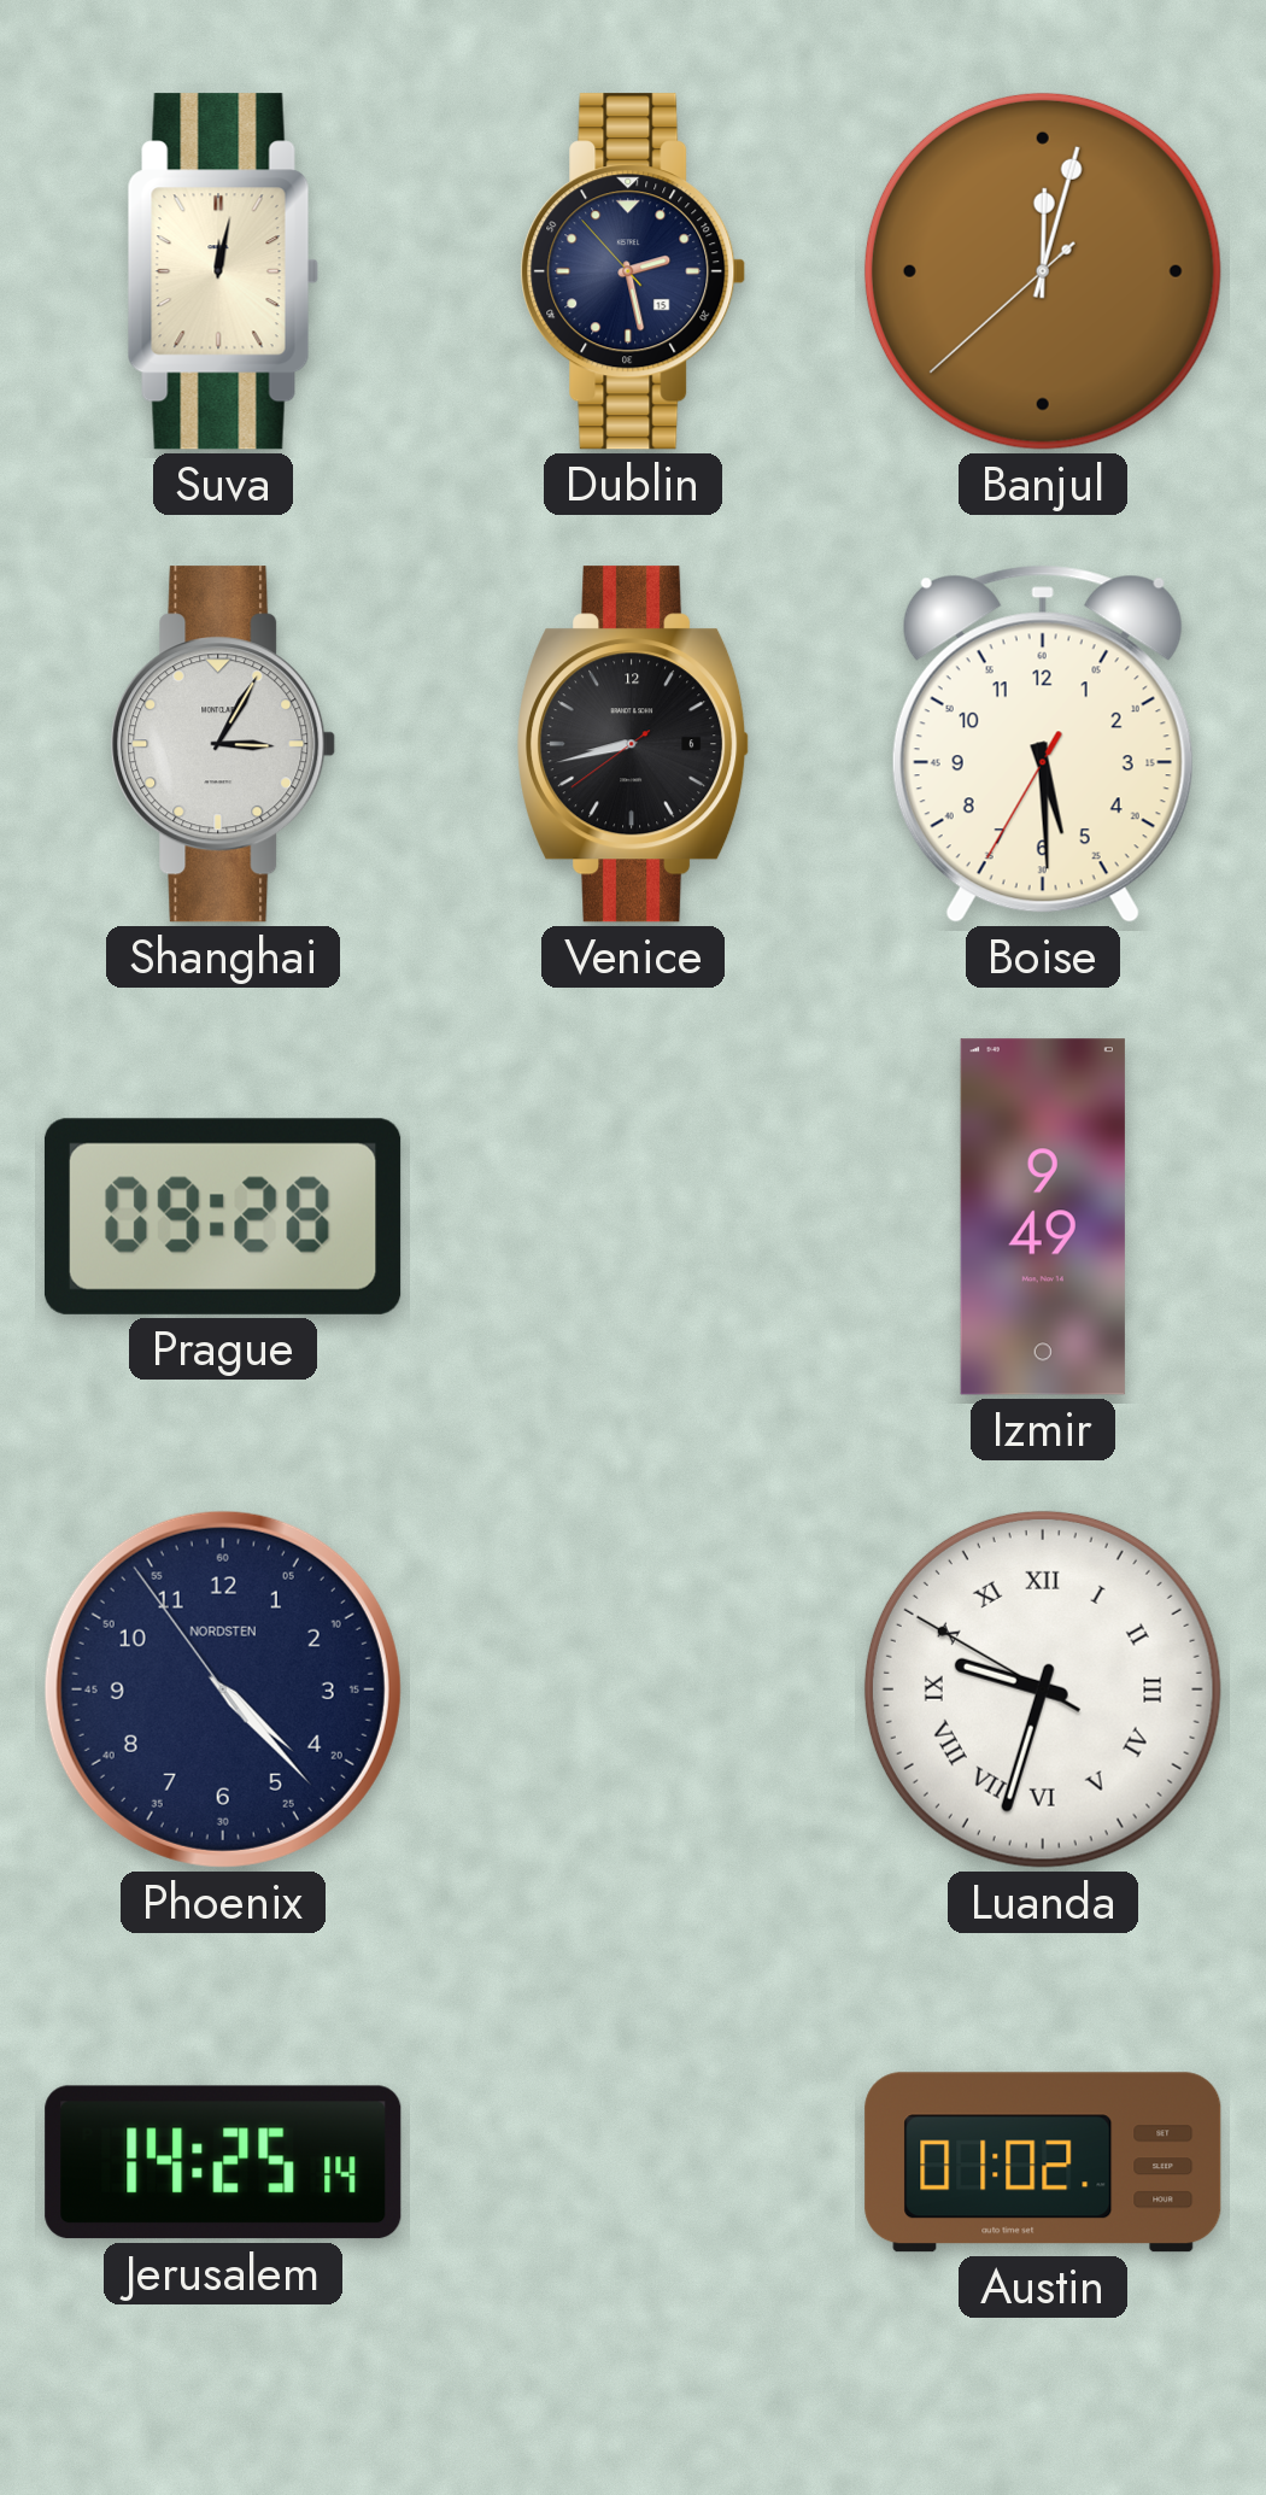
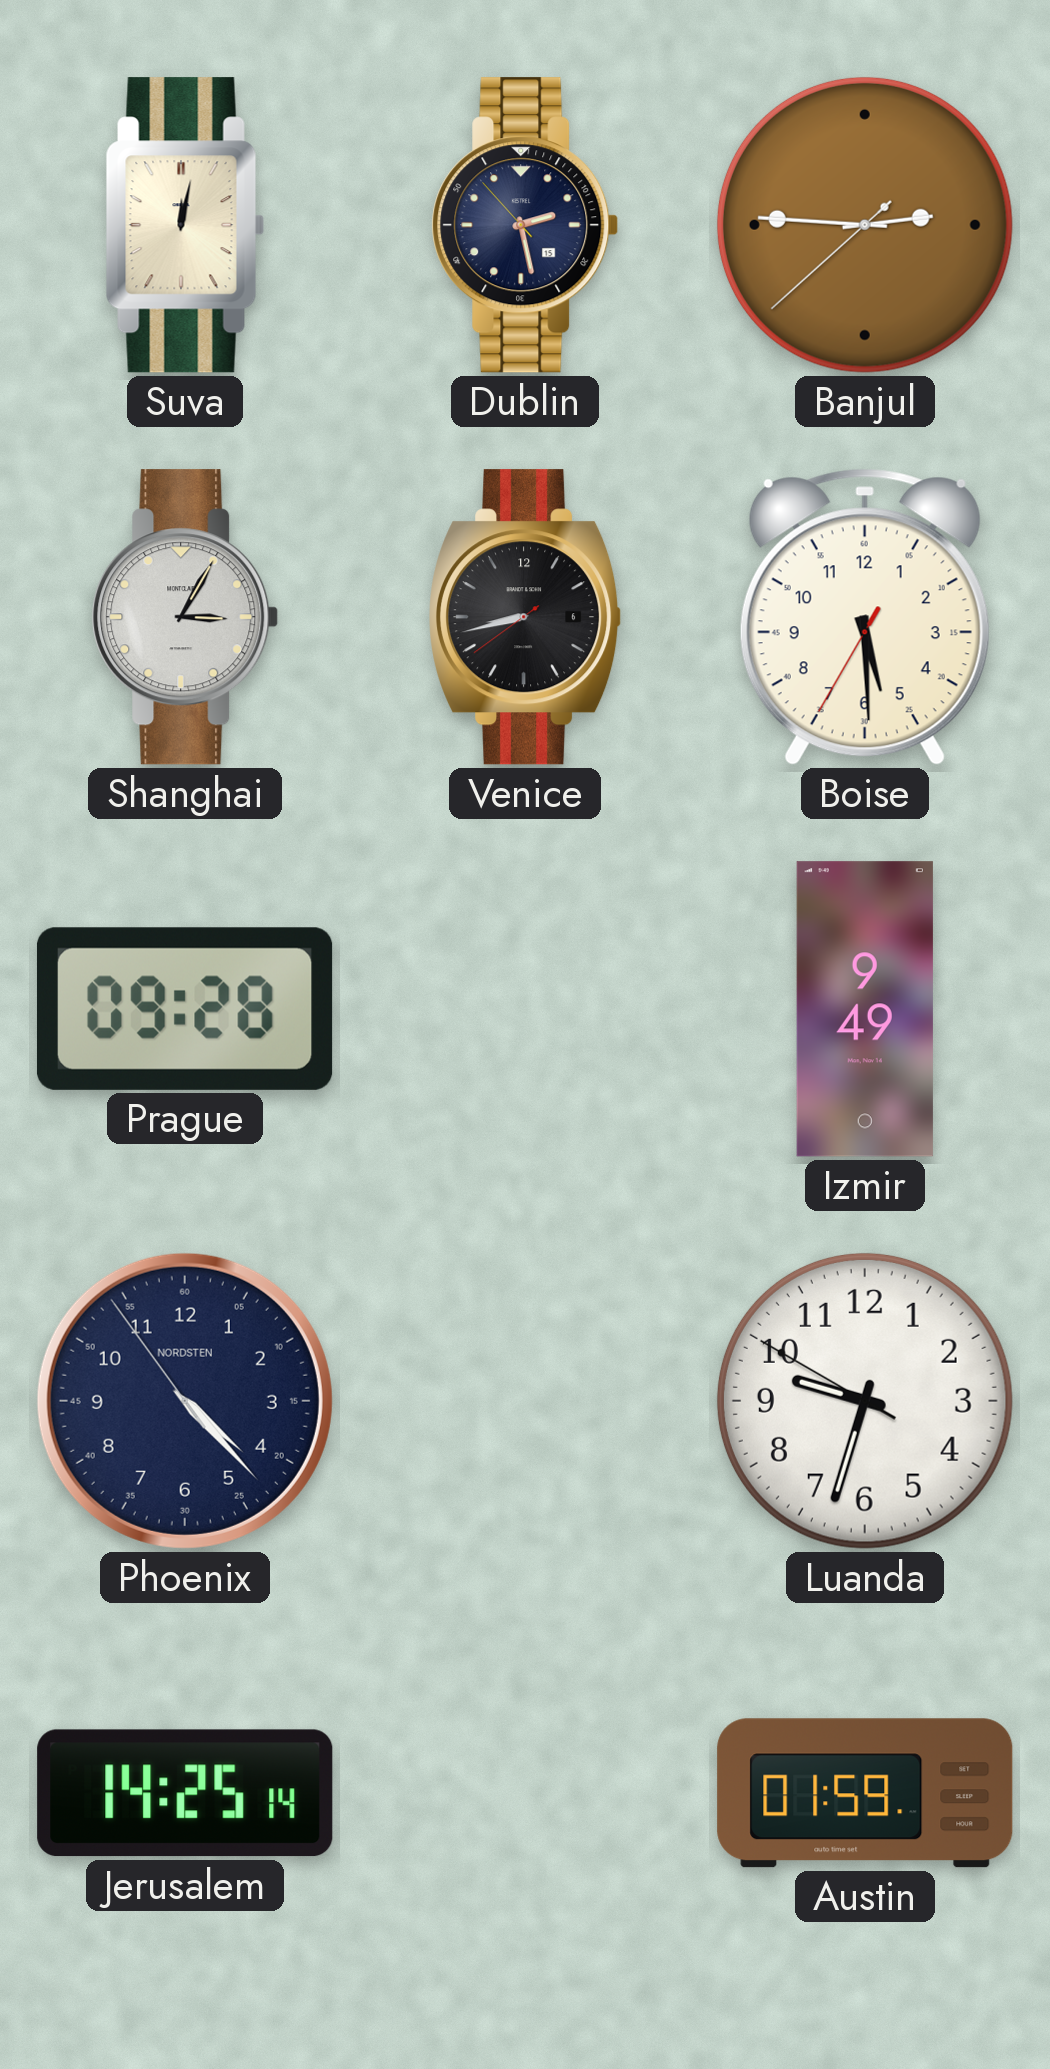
Banjul: 12:02 -> 2:45 (865, 225)
Luanda numerals: Roman -> Arabic (865, 1401)
Austin: 01:02 -> 01:59 (865, 1793)
